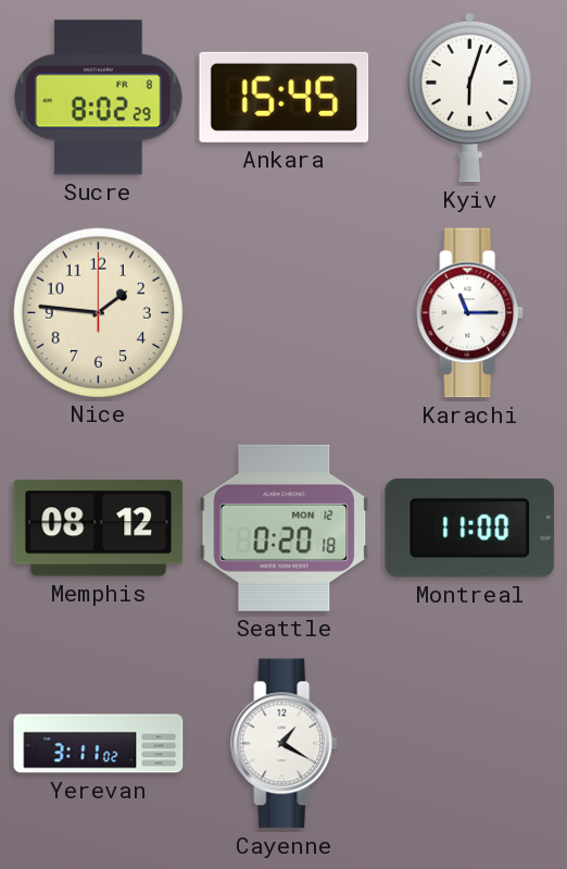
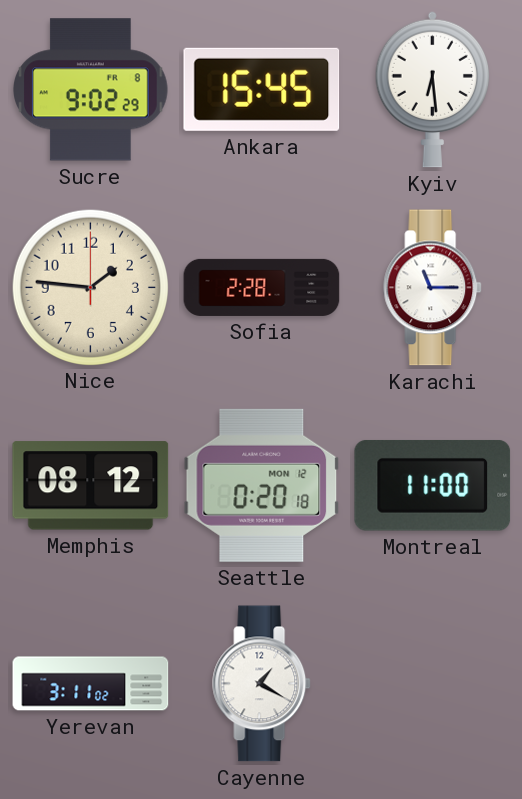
Sucre: 8:02 -> 9:02 (91, 90)
Kyiv: 6:03 -> 6:29 (433, 89)
Sofia: none -> 2:28 (262, 287)
